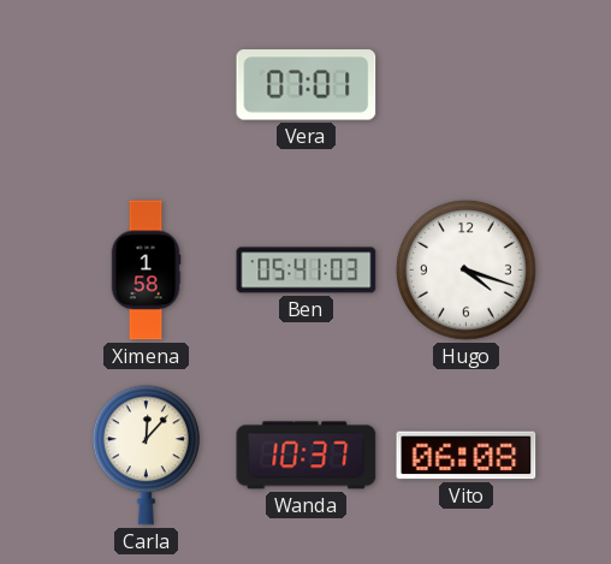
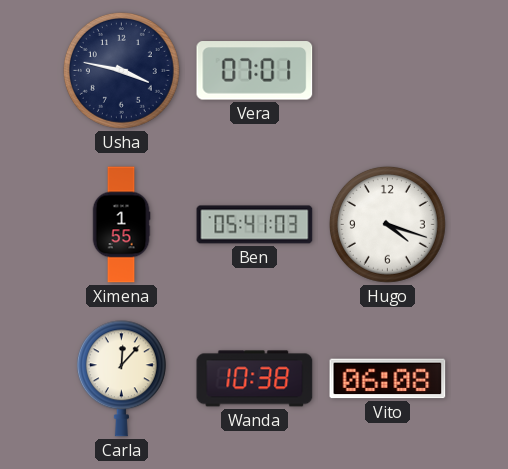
Usha: none -> 3:47 (121, 70)
Ximena: 1:58 -> 1:55 (121, 225)
Wanda: 10:37 -> 10:38 (255, 379)
